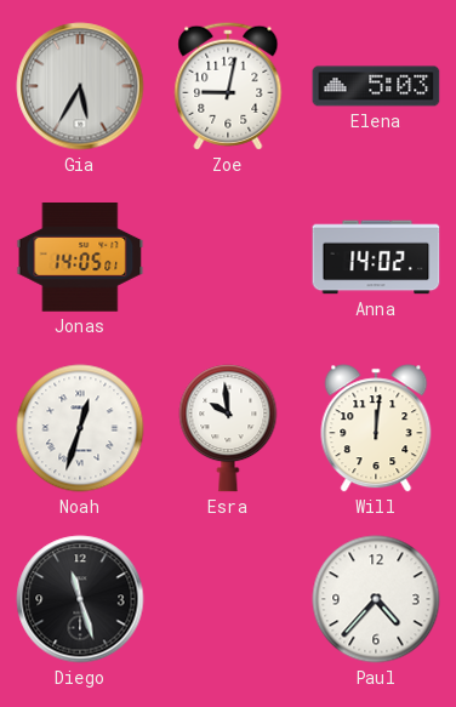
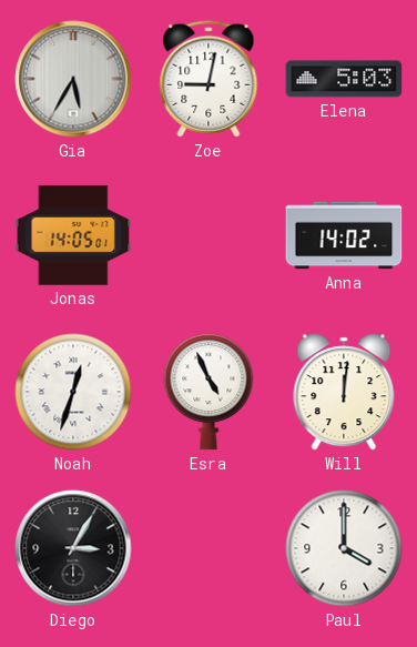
Esra: 9:59 -> 4:56 (208, 392)
Diego: 11:27 -> 3:05 (73, 548)
Paul: 4:37 -> 4:00 (344, 548)
